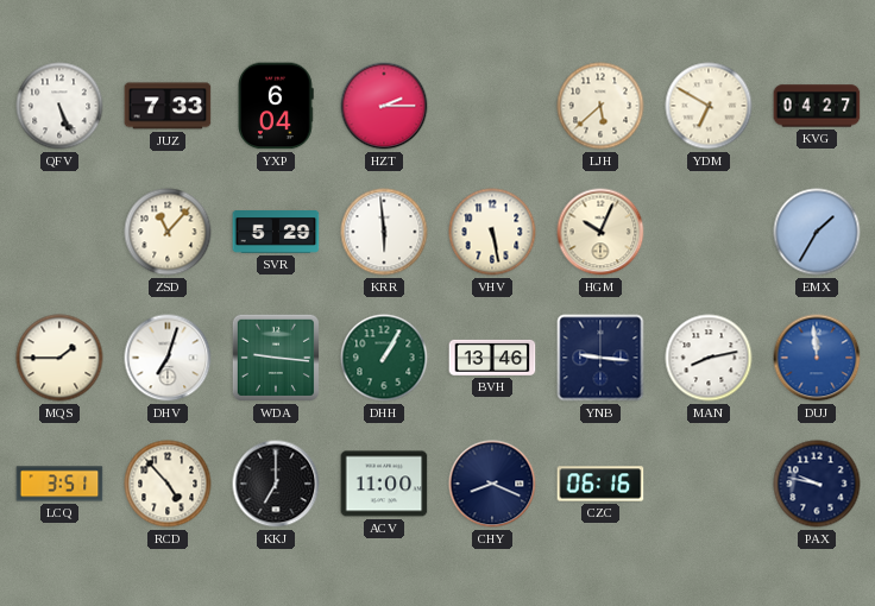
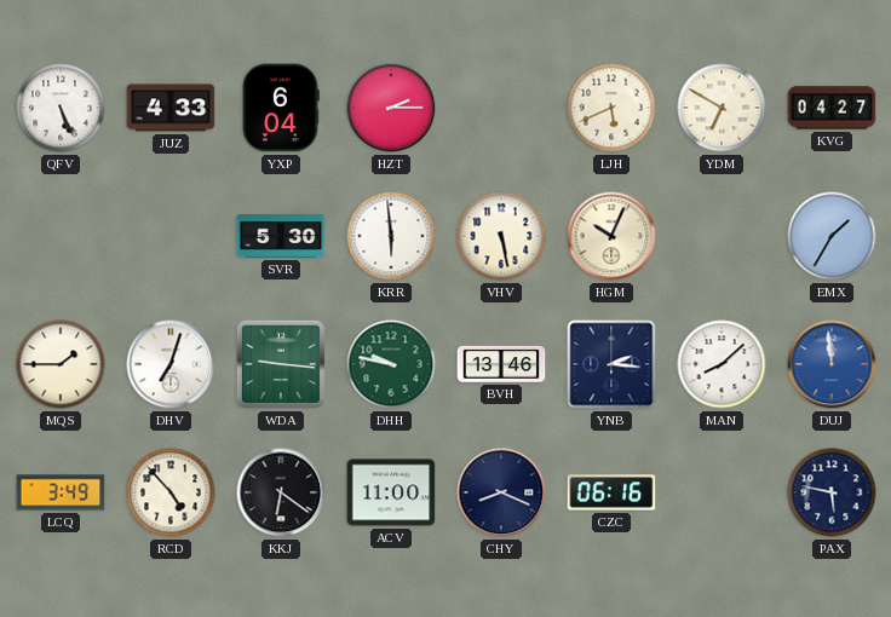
JUZ: 7:33 -> 4:33 (171, 108)
LJH: 5:38 -> 5:41 (611, 108)
ZSD: 11:07 -> none (168, 232)
SVR: 5:29 -> 5:30 (281, 237)
DHH: 1:05 -> 9:47 (391, 364)
YNB: 9:16 -> 2:16 (611, 364)
MAN: 8:13 -> 8:08 (722, 364)
LCQ: 3:51 -> 3:49 (61, 492)
KKJ: 7:00 -> 6:21 (281, 492)
PAX: 9:47 -> 5:47 (832, 492)
